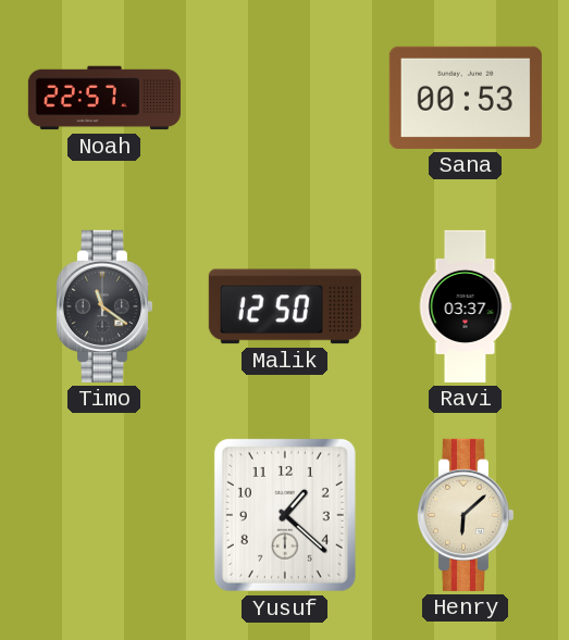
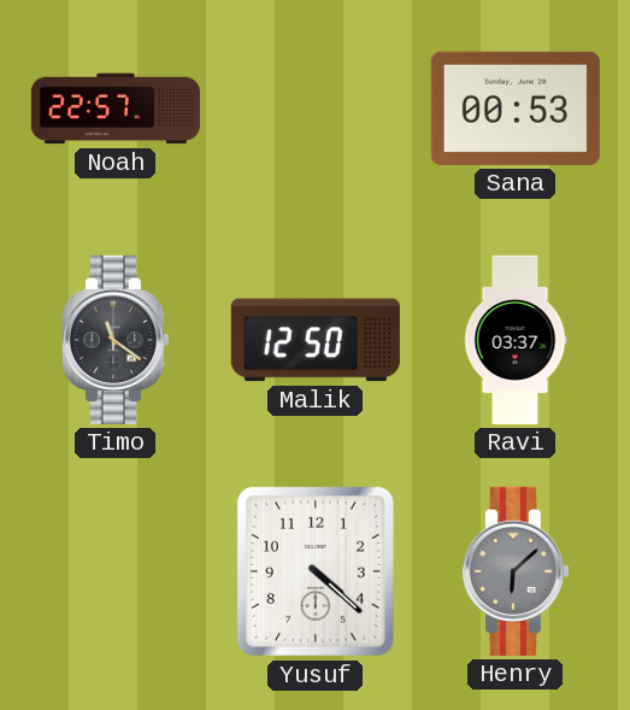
Yusuf: 1:22 -> 4:22 (316, 571)
Henry dial: cream -> grey (514, 571)
